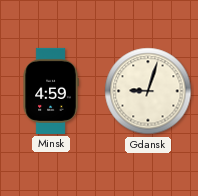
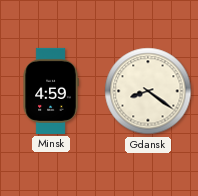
Gdansk: 9:03 -> 8:21 (148, 91)
